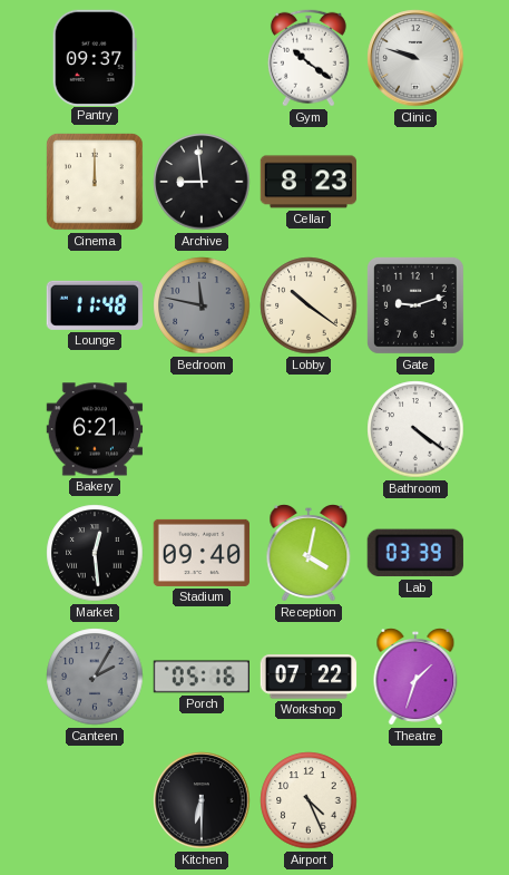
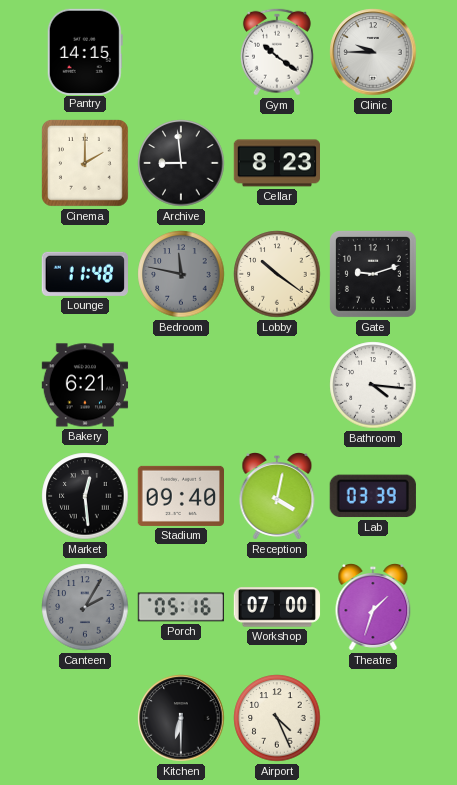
Pantry: 09:37 -> 14:15 (85, 51)
Clinic: 9:48 -> 9:45 (373, 52)
Cinema: 12:00 -> 2:00 (85, 163)
Bathroom: 4:21 -> 4:16 (373, 385)
Workshop: 07:22 -> 07:00 (277, 607)
